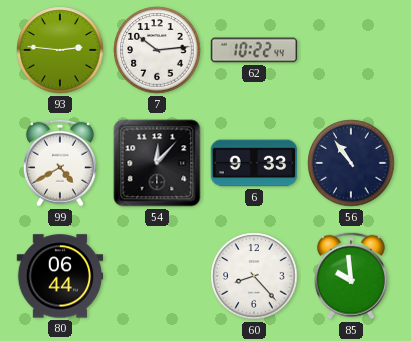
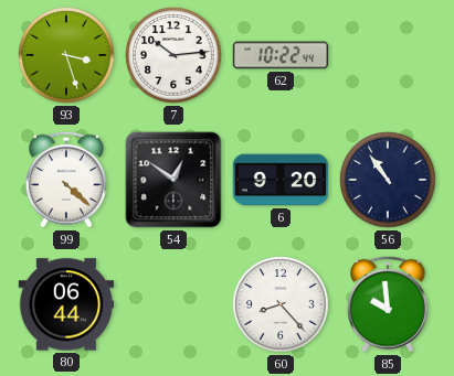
93: 2:46 -> 3:27 (66, 55)
99: 4:40 -> 4:22 (66, 180)
54: 12:07 -> 12:51 (173, 180)
6: 9:33 -> 9:20 (281, 180)
